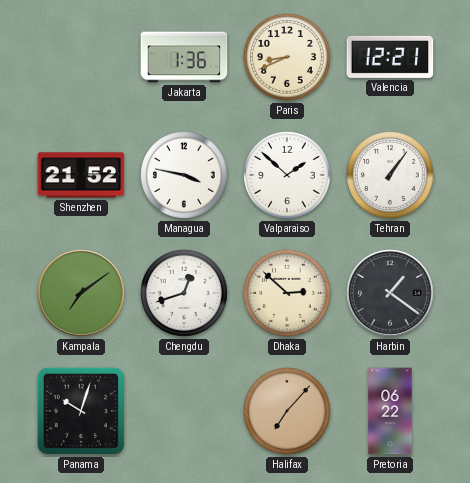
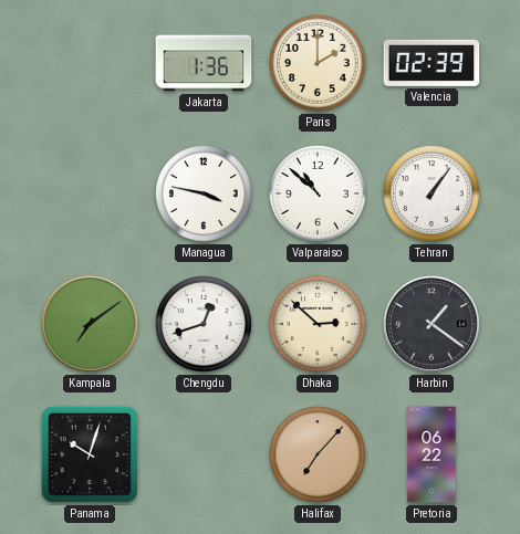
Paris: 8:41 -> 2:00 (319, 64)
Valencia: 12:21 -> 02:39 (431, 63)
Shenzhen: 21:52 -> none (81, 175)
Valparaiso: 1:52 -> 10:52 (319, 195)
